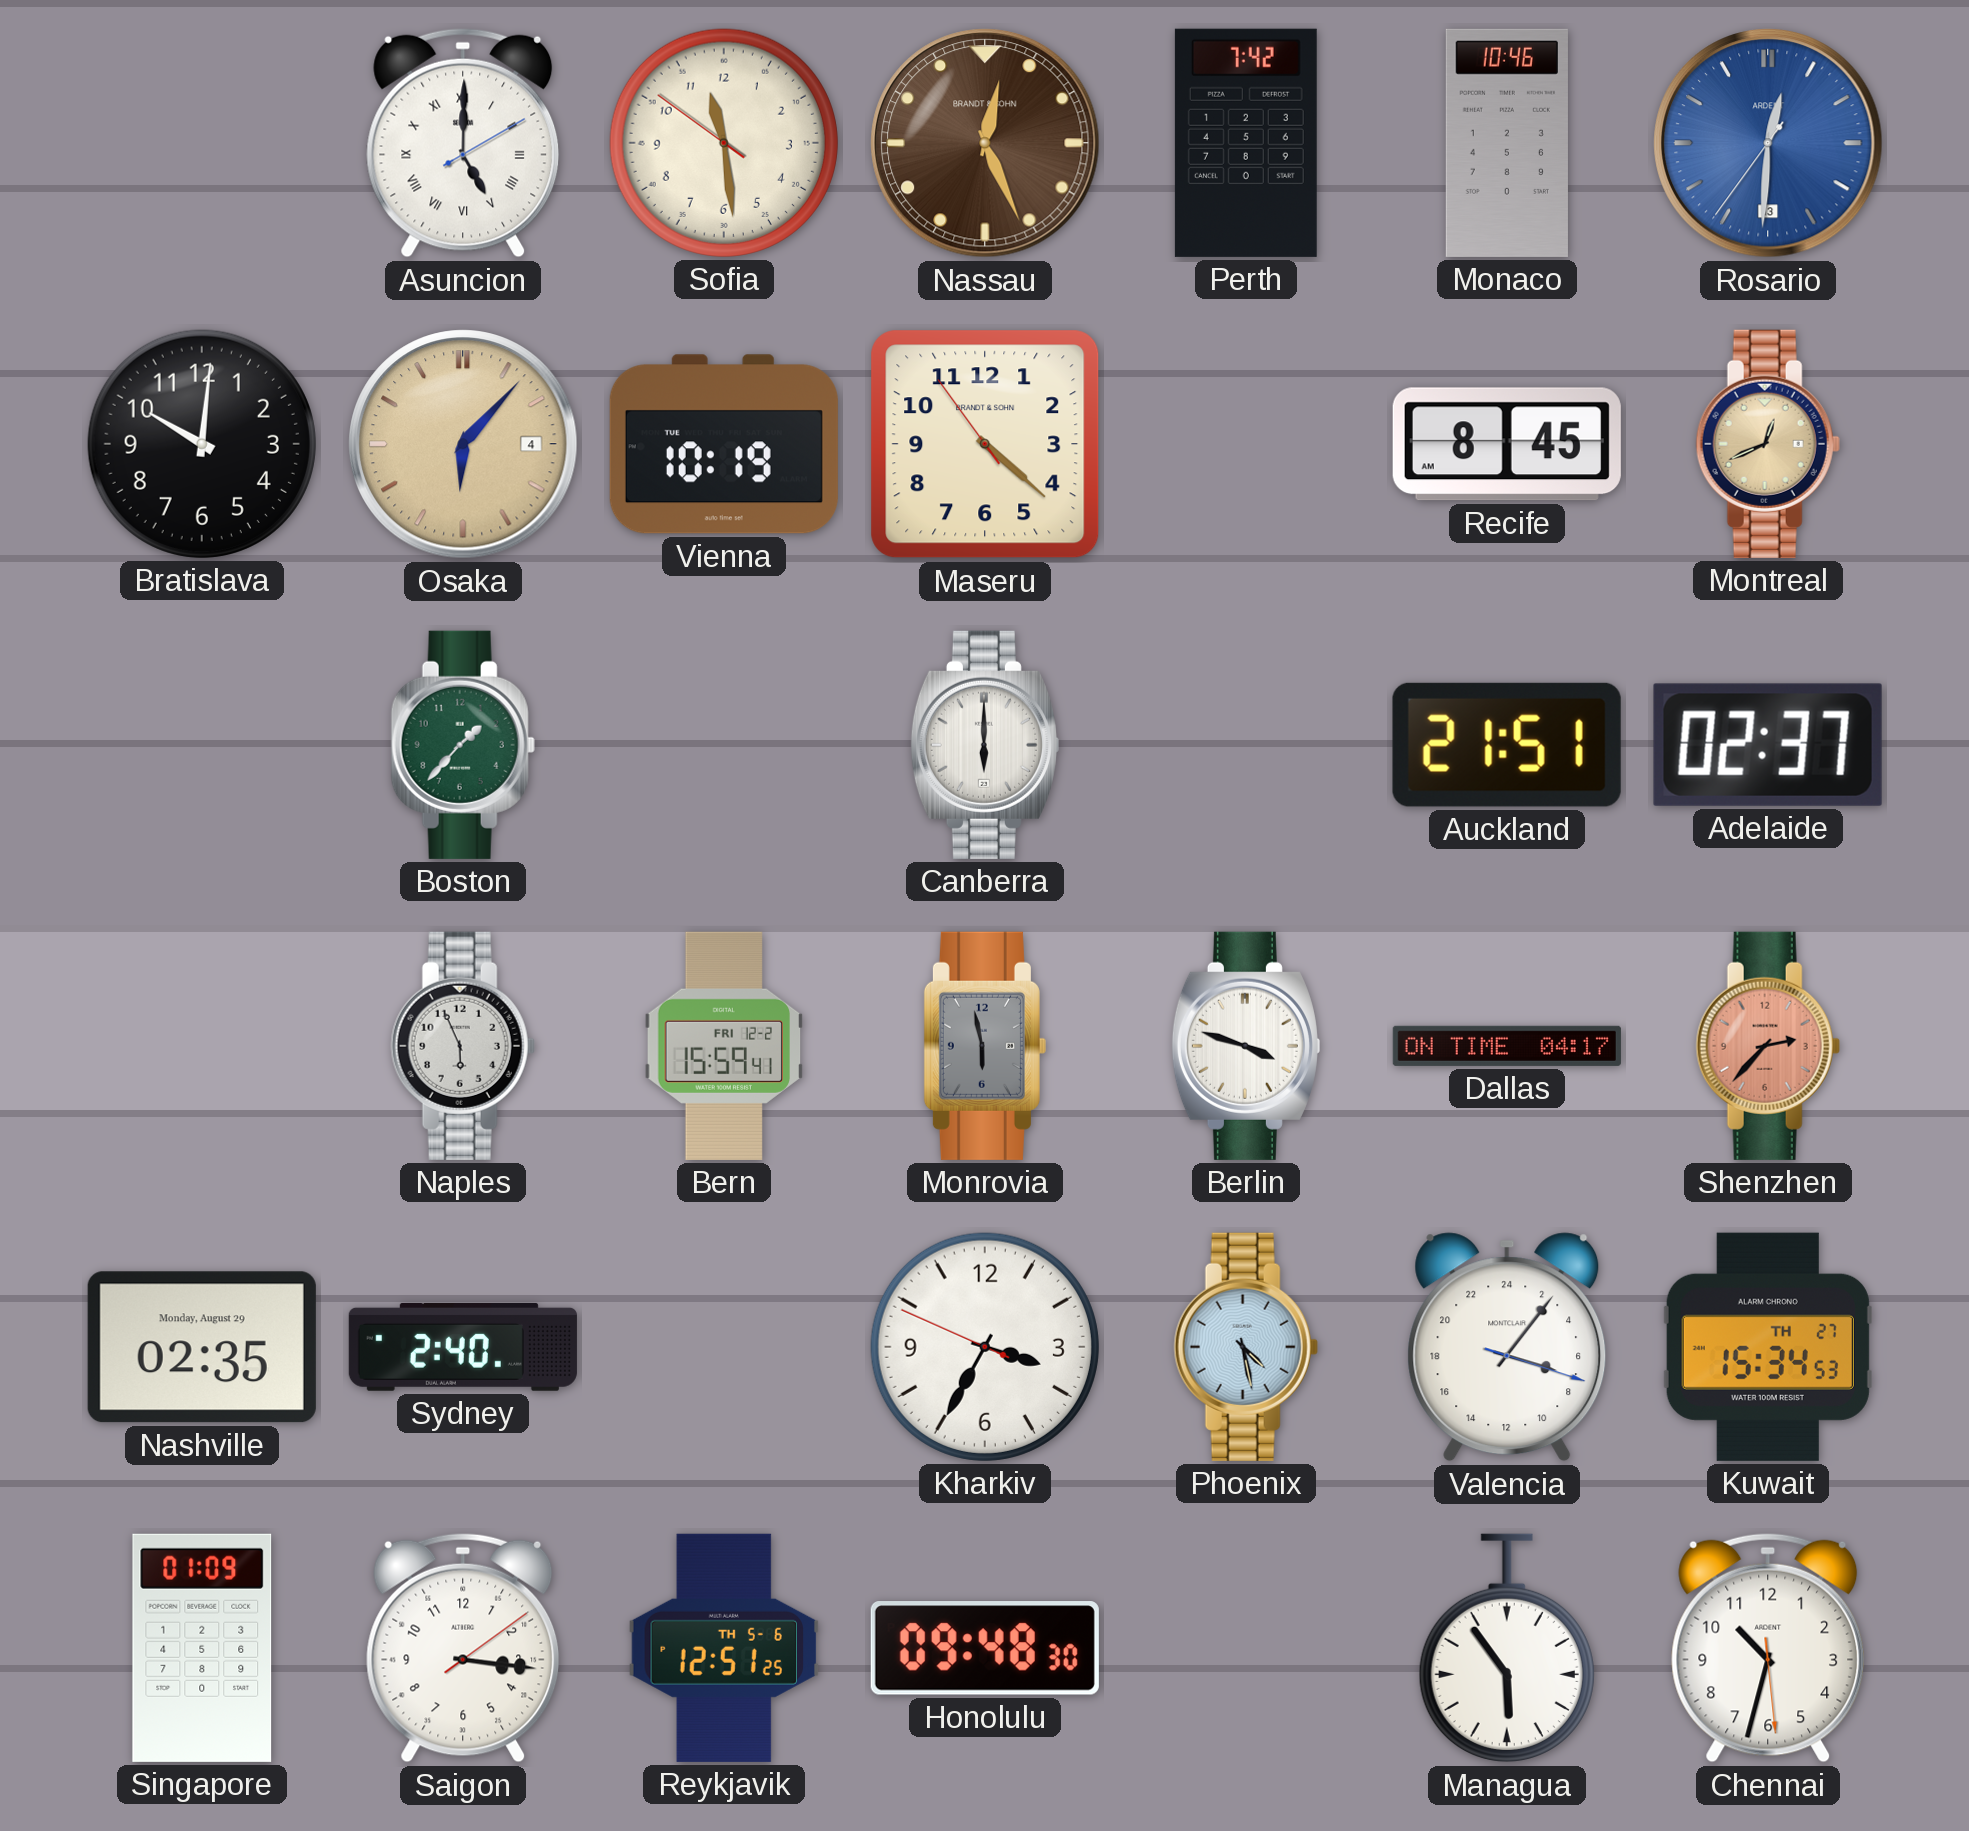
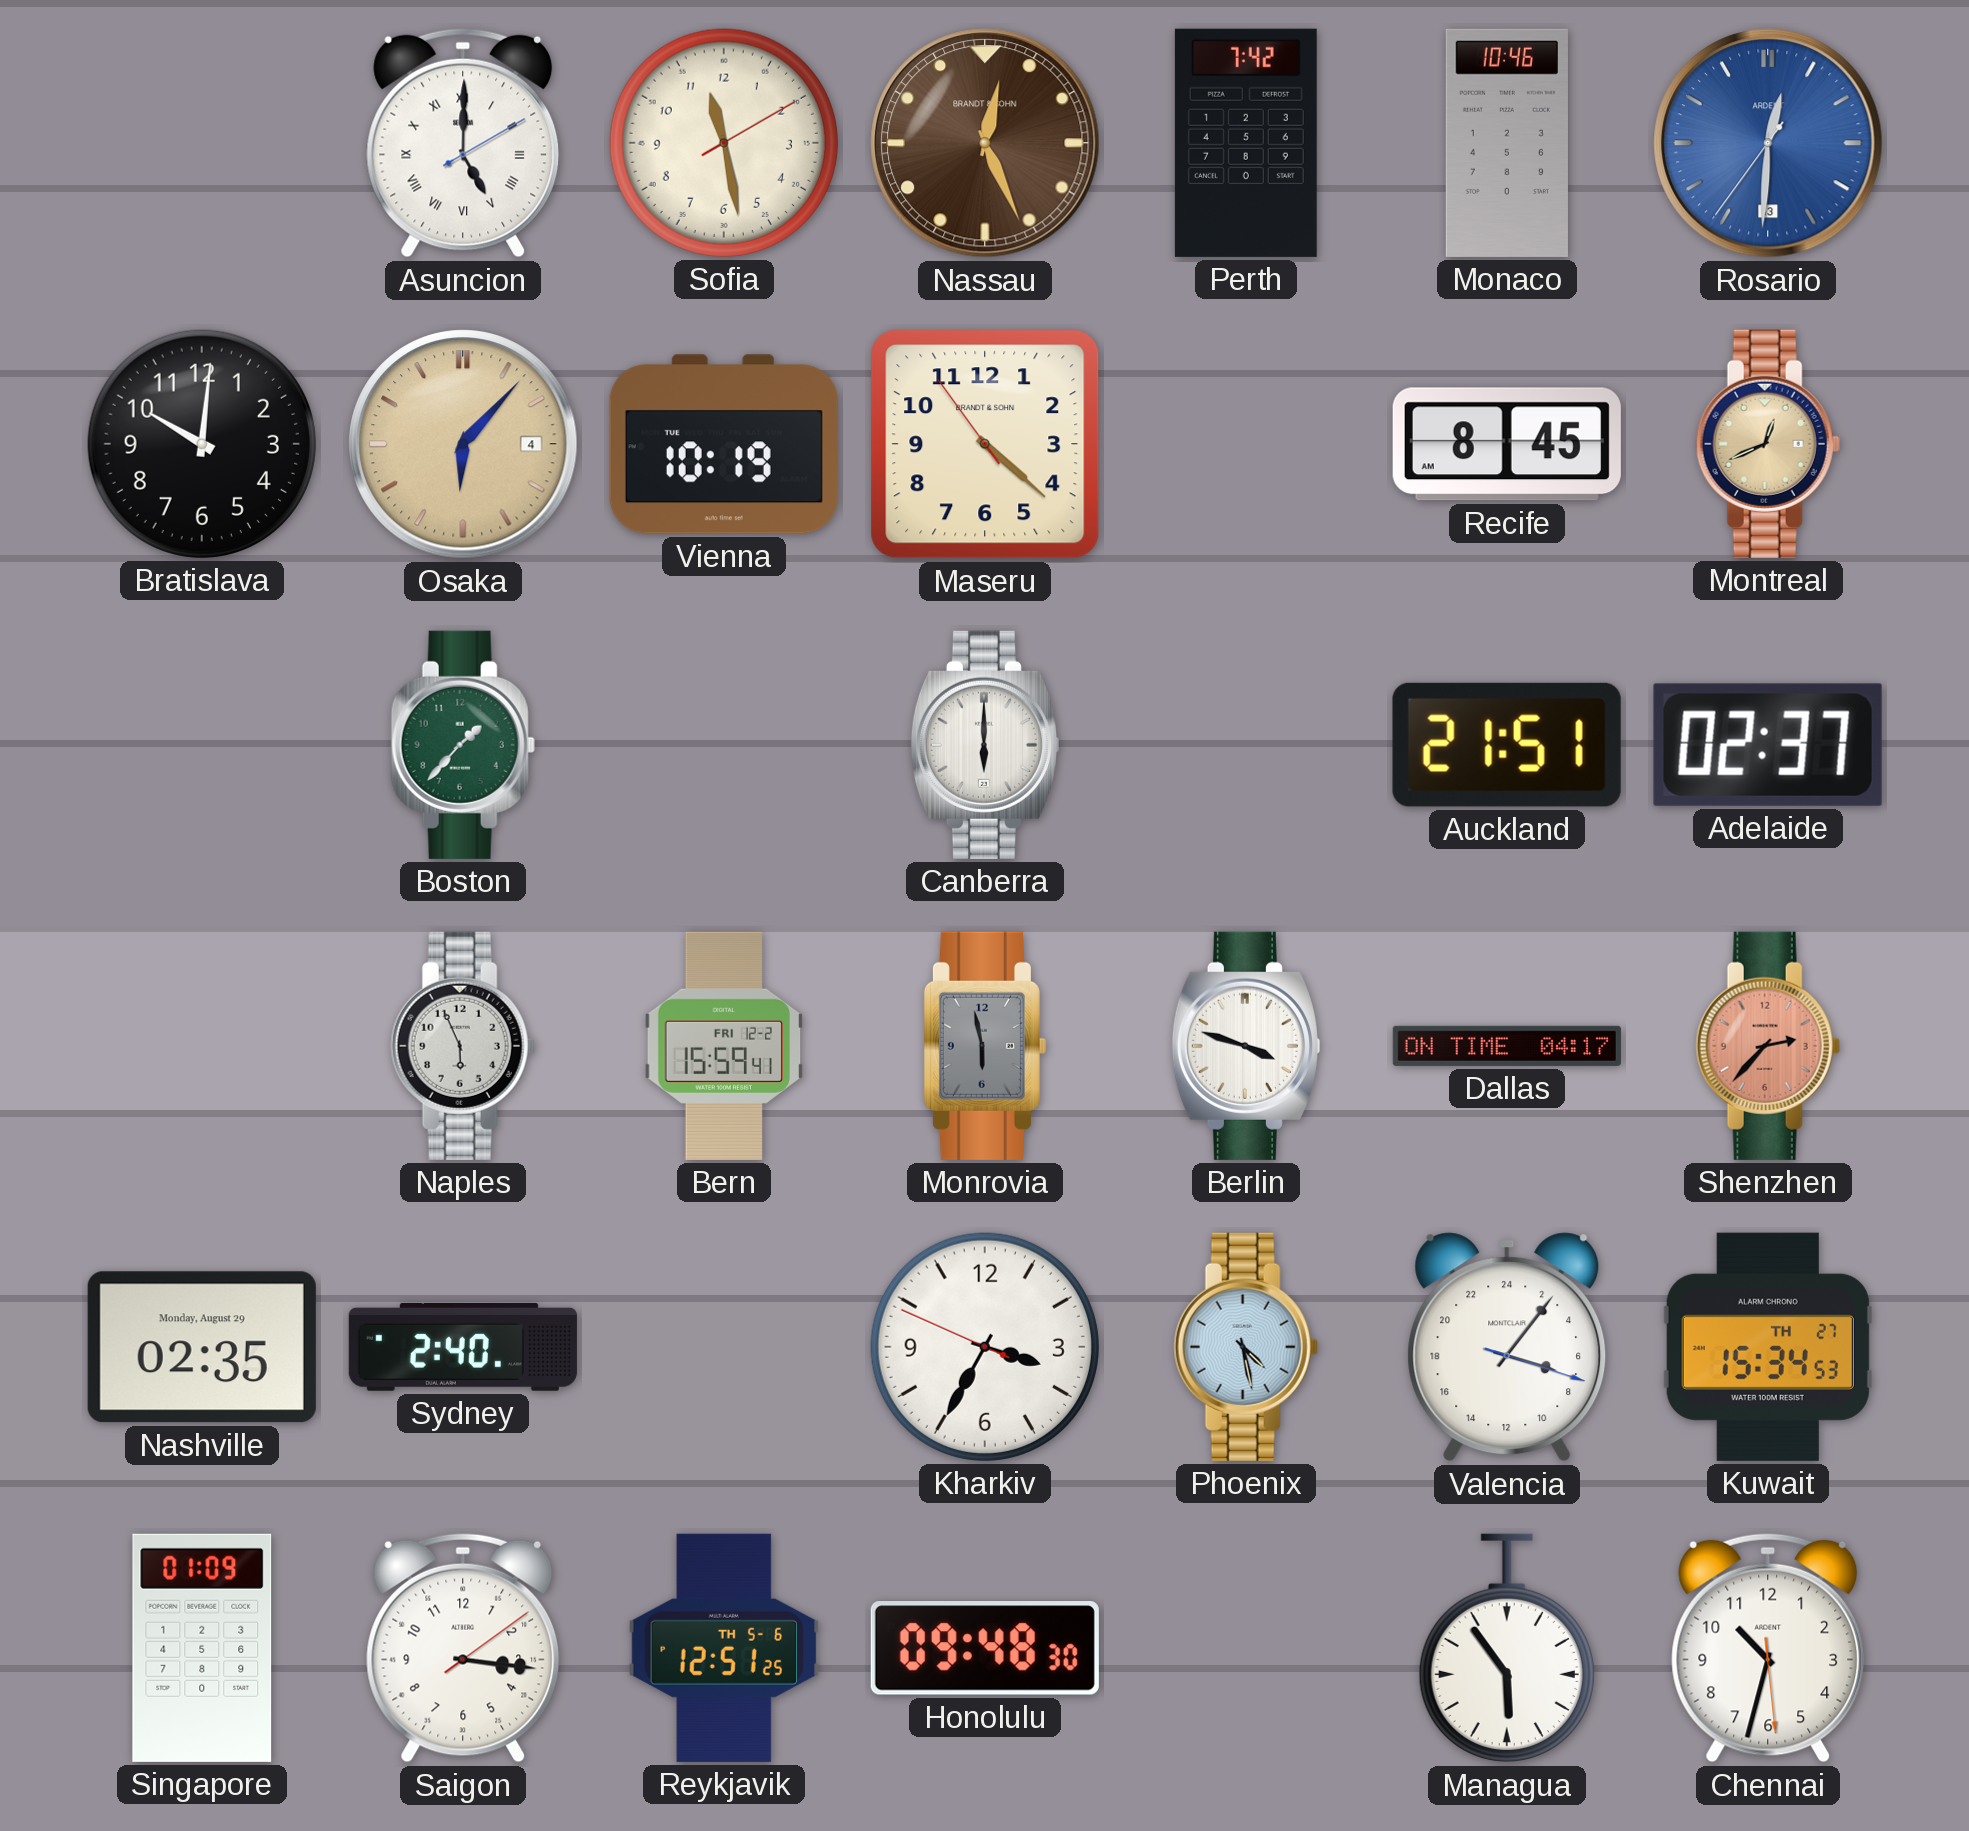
Sofia: 11:28:51 -> 11:28:10 (724, 143)
